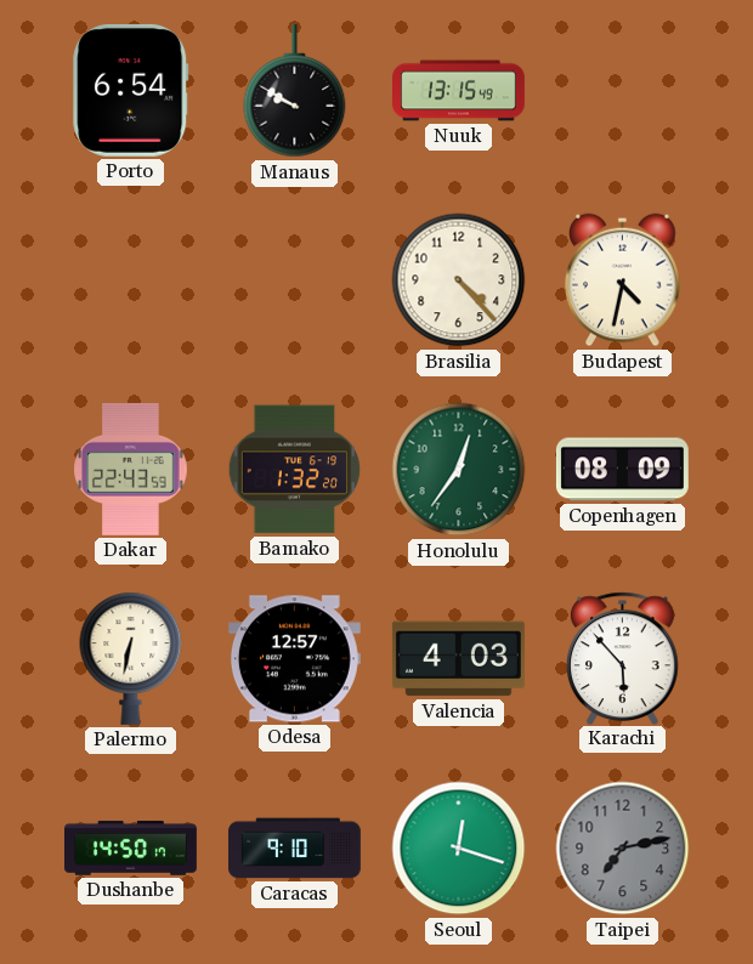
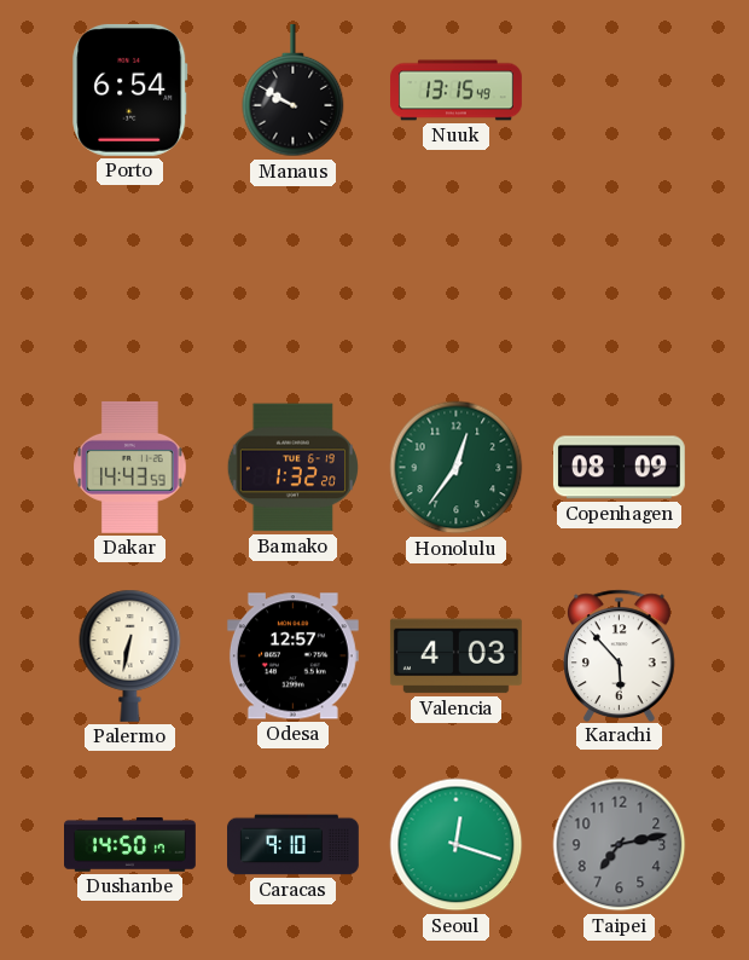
Brasilia: 4:23 -> none (459, 280)
Budapest: 4:32 -> none (623, 280)
Dakar: 22:43 -> 14:43 (130, 467)
